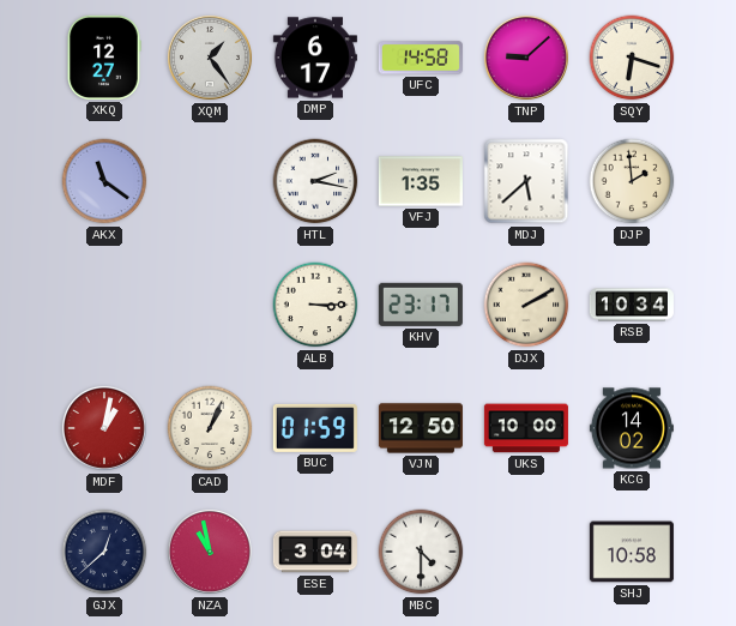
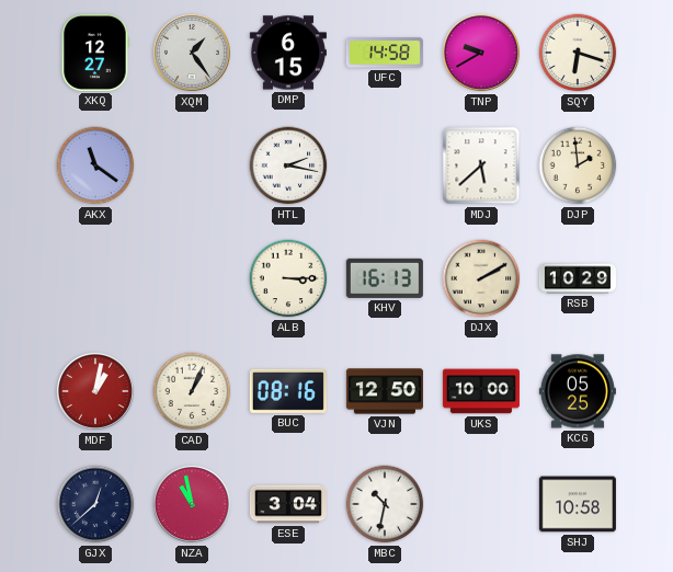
DMP: 6:17 -> 6:15 (288, 53)
TNP: 9:08 -> 9:40 (481, 53)
VFJ: 1:35 -> none (421, 181)
KHV: 23:17 -> 16:13 (385, 278)
RSB: 10:34 -> 10:29 (578, 278)
BUC: 01:59 -> 08:16 (288, 391)
KCG: 14:02 -> 05:25 (578, 391)
MBC: 4:30 -> 10:32 (385, 504)
